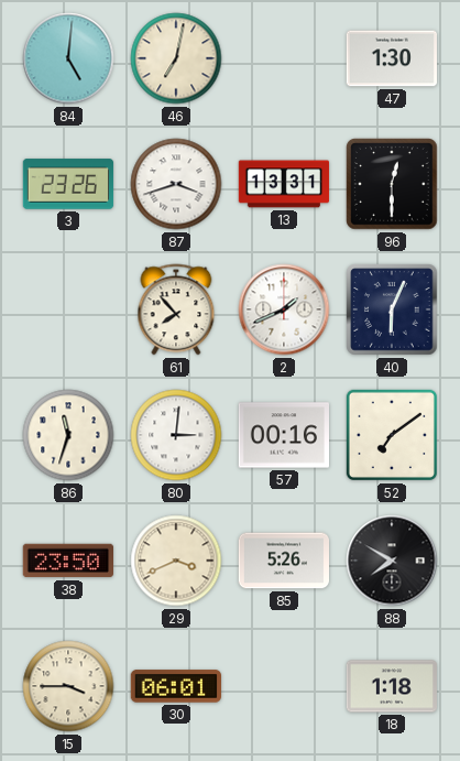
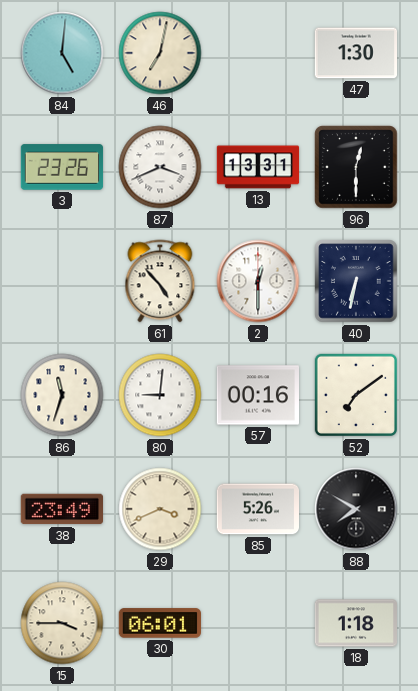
87: 3:42 -> 3:41 (160, 167)
61: 7:53 -> 4:53 (160, 281)
2: 1:41 -> 12:30 (258, 281)
40: 6:04 -> 6:32 (356, 281)
80: 3:01 -> 9:01 (160, 395)
38: 23:50 -> 23:49 (61, 509)
